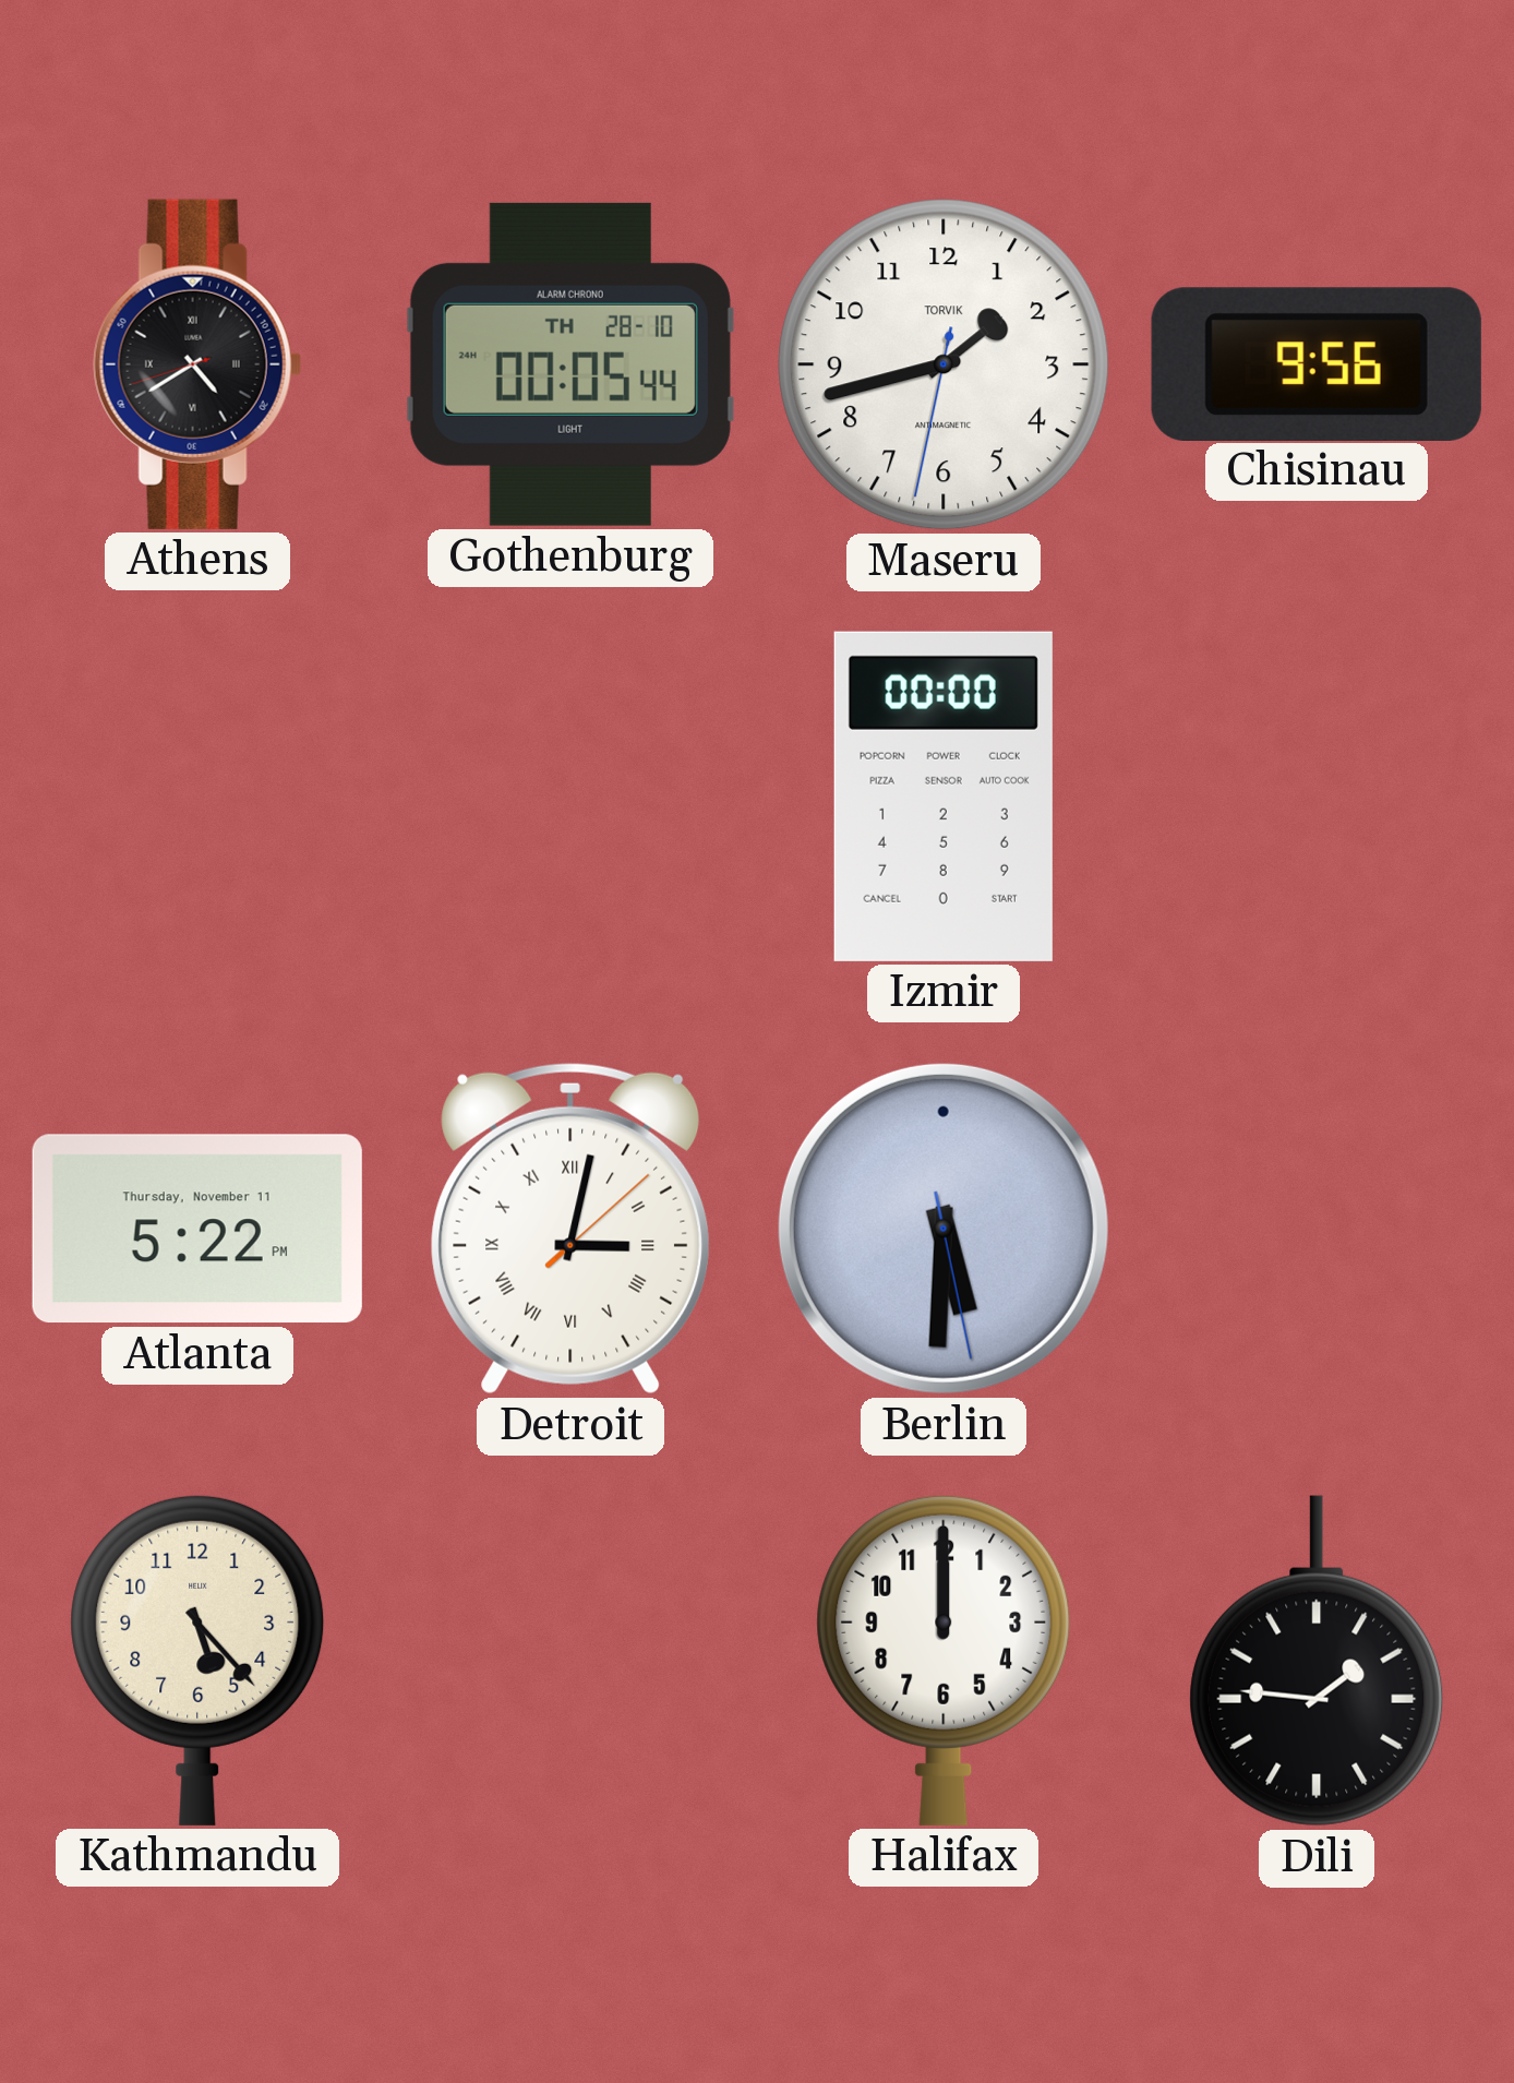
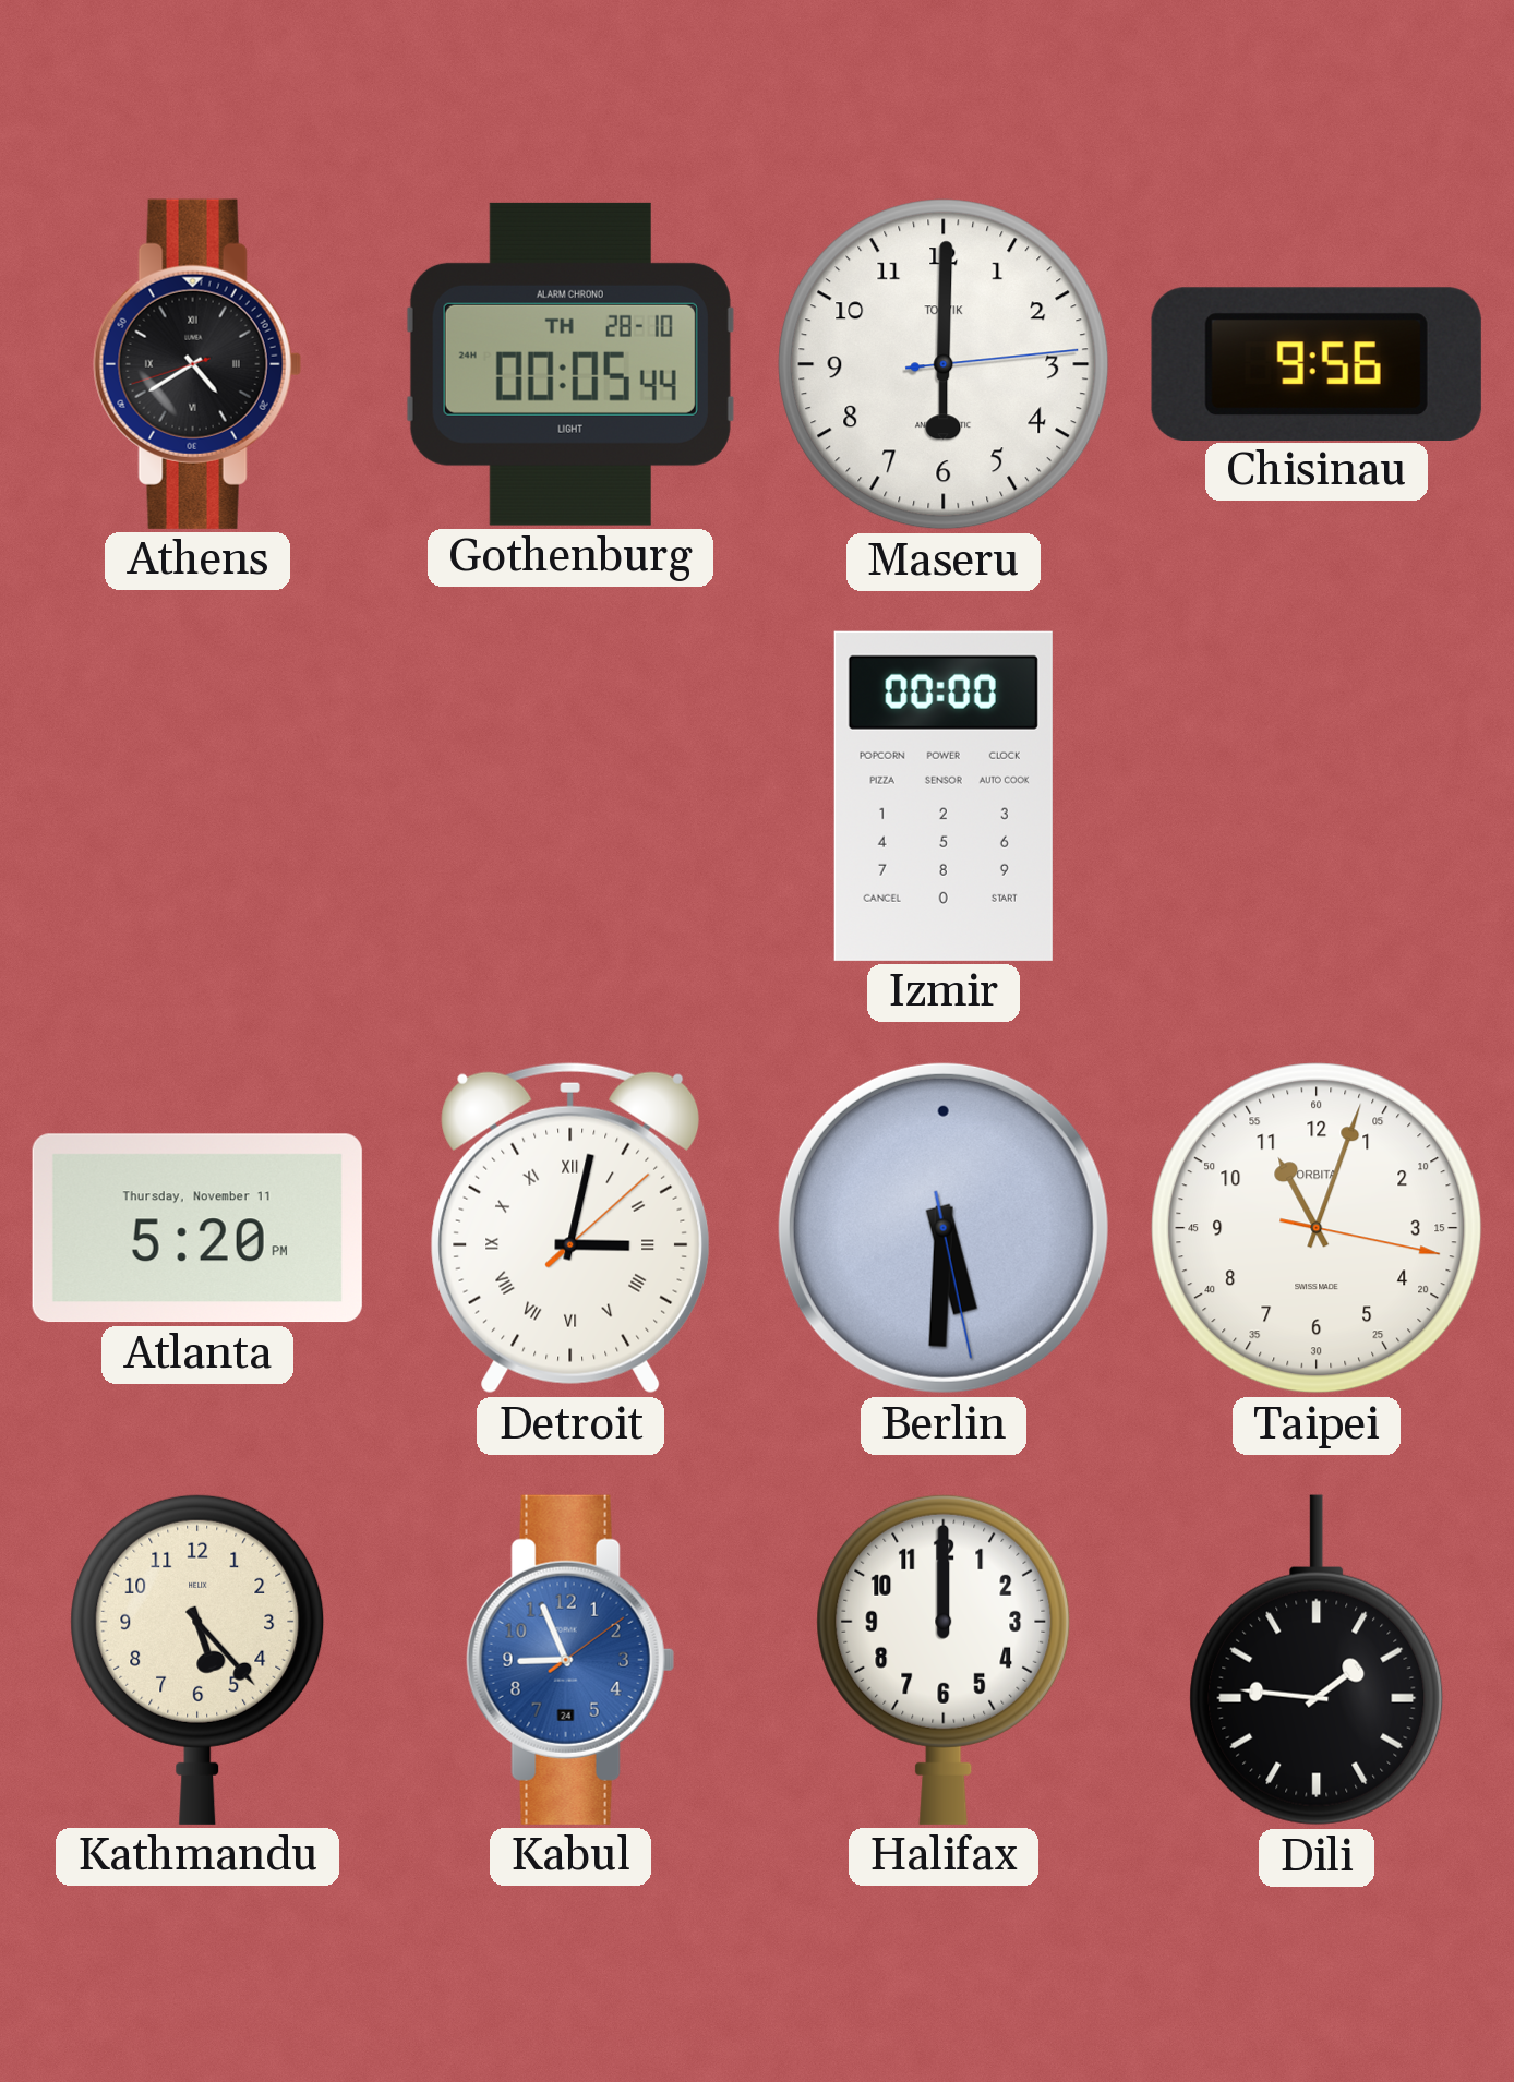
Maseru: 1:42 -> 6:00 (944, 364)
Atlanta: 5:22 -> 5:20 (197, 1228)
Taipei: none -> 11:03 (1317, 1228)
Kabul: none -> 8:56 (570, 1660)
